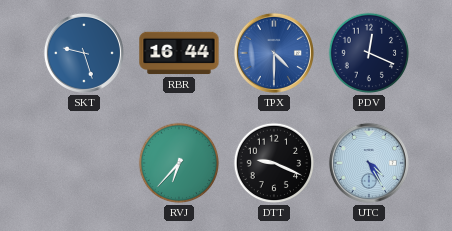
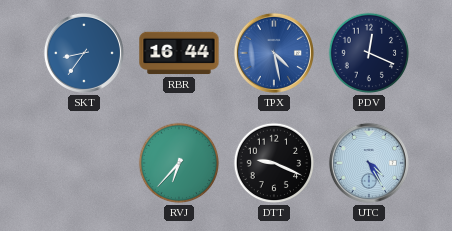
SKT: 9:27 -> 8:36 (84, 53)
TPX: 4:30 -> 4:28 (274, 53)
